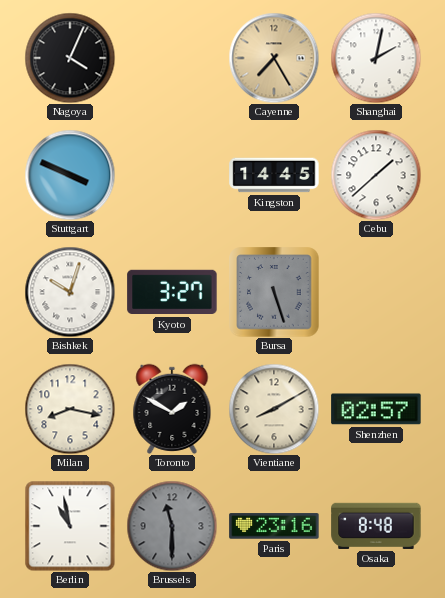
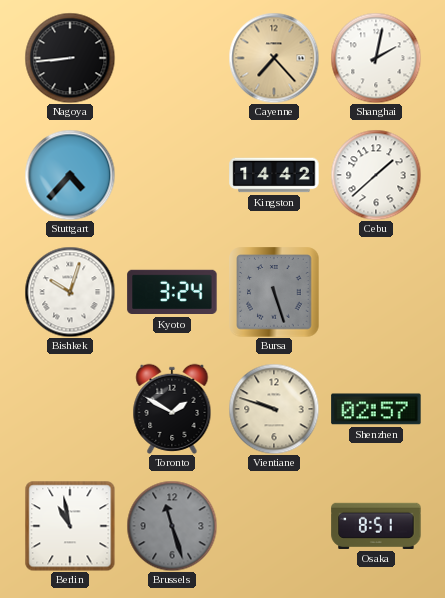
Nagoya: 4:04 -> 8:44 (70, 58)
Cayenne: 7:25 -> 7:23 (274, 58)
Stuttgart: 3:49 -> 4:37 (70, 175)
Kingston: 14:45 -> 14:42 (274, 175)
Kyoto: 3:27 -> 3:24 (172, 292)
Milan: 8:17 -> none (70, 409)
Vientiane: 8:10 -> 9:48 (274, 409)
Brussels: 11:30 -> 11:27 (172, 526)
Paris: 23:16 -> none (274, 526)
Osaka: 8:48 -> 8:51 (376, 526)
